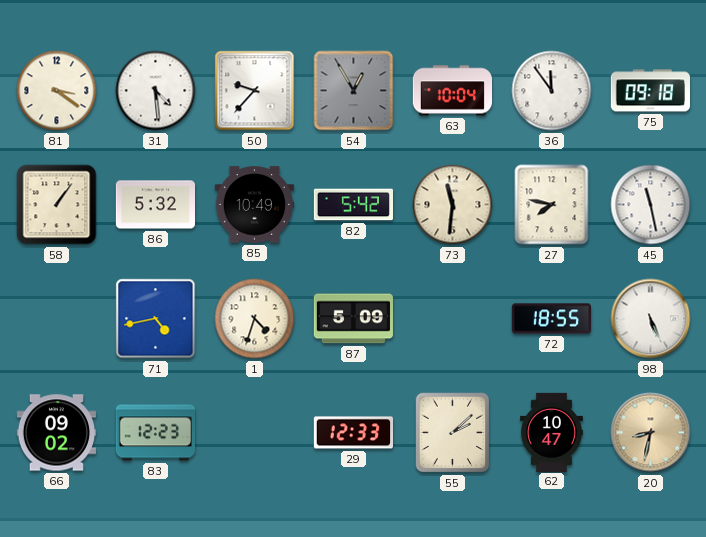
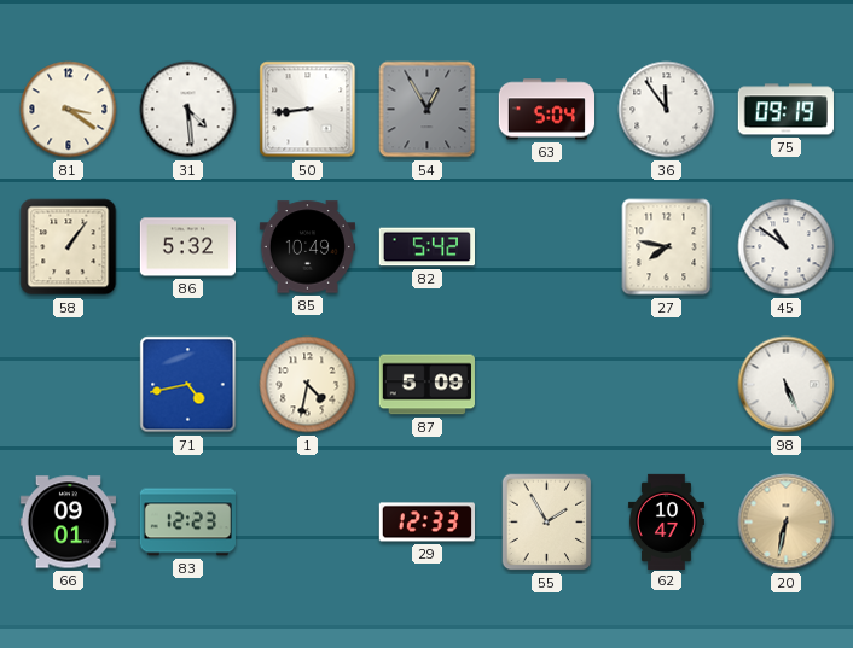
50: 9:37 -> 8:44 (308, 110)
63: 10:04 -> 5:04 (546, 110)
75: 09:18 -> 09:19 (785, 110)
73: 11:31 -> none (453, 205)
45: 11:28 -> 10:51 (787, 247)
1: 4:33 -> 4:32 (308, 385)
72: 18:55 -> none (551, 319)
66: 09:02 -> 09:01 (68, 523)
55: 2:08 -> 1:55 (547, 523)
20: 8:32 -> 6:32 (787, 523)
